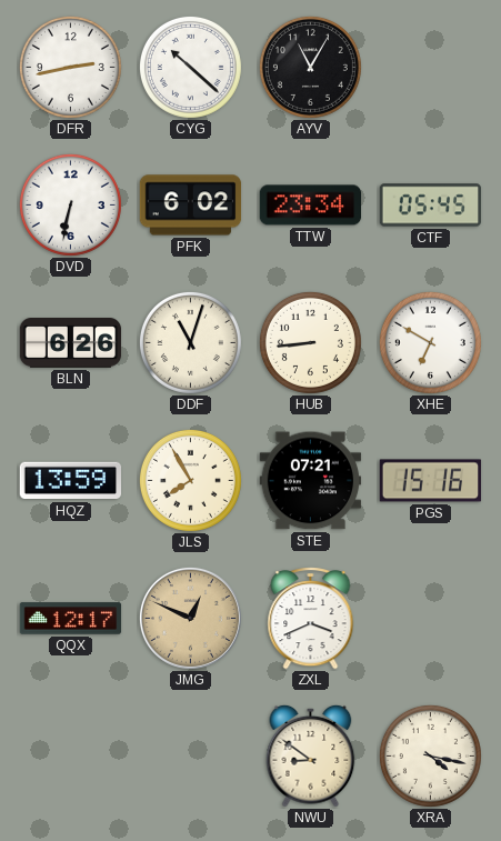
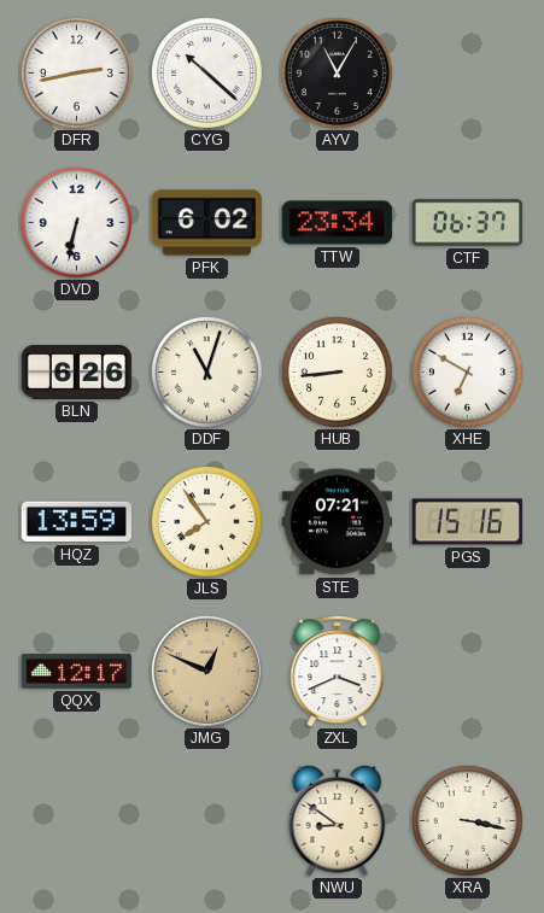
CTF: 05:45 -> 06:37 (468, 223)
JLS: 7:55 -> 7:54 (206, 521)
XRA: 4:17 -> 3:17 (467, 820)
